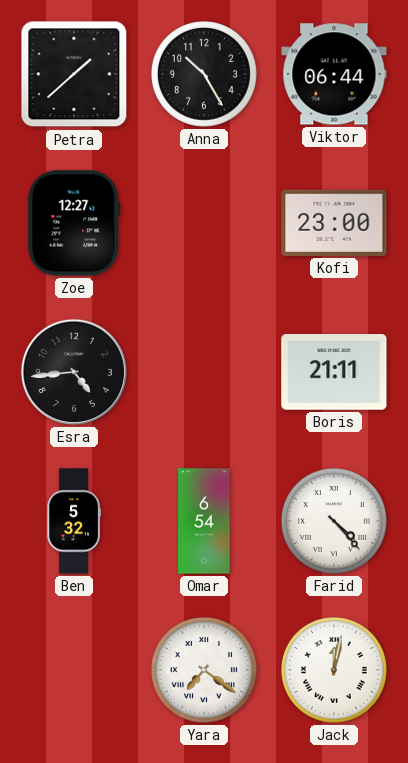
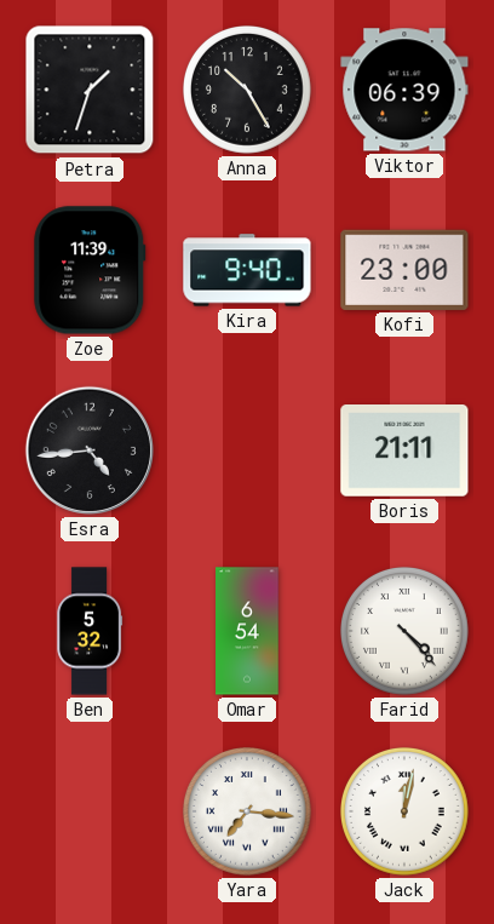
Petra: 1:38 -> 1:33 (90, 90)
Viktor: 06:44 -> 06:39 (404, 90)
Zoe: 12:27 -> 11:39 (90, 270)
Kira: none -> 9:40 (247, 270)
Yara: 7:21 -> 7:16 (248, 813)
